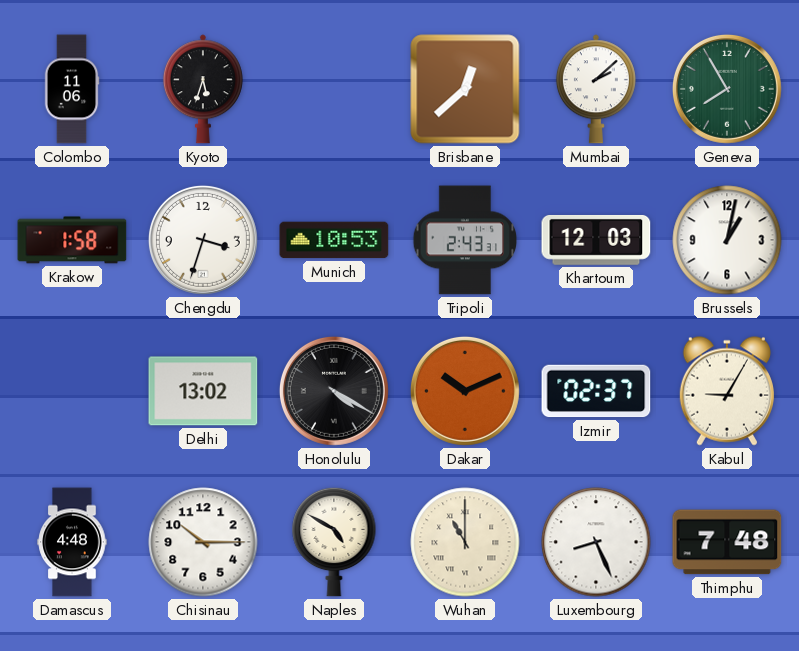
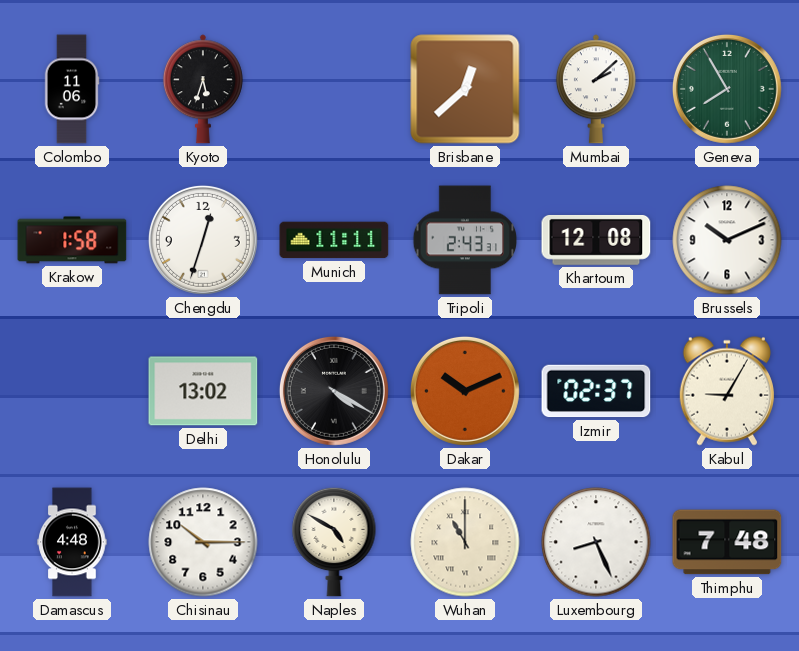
Chengdu: 3:33 -> 12:33 (203, 240)
Munich: 10:53 -> 11:11 (334, 240)
Khartoum: 12:03 -> 12:08 (596, 240)
Brussels: 1:02 -> 10:11 (727, 240)
